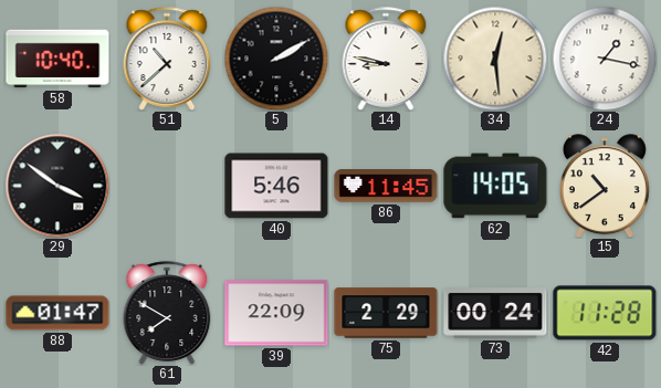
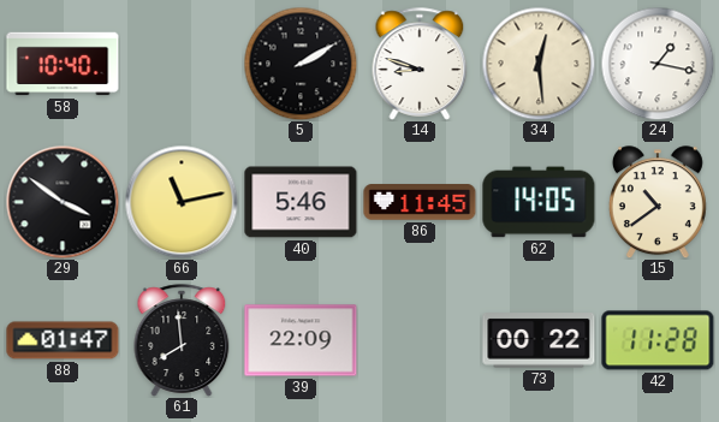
51: 10:38 -> none (167, 59)
14: 8:47 -> 8:48 (420, 64)
66: none -> 11:13 (182, 202)
61: 7:50 -> 7:59 (182, 340)
75: 2:29 -> none (386, 313)
73: 00:24 -> 00:22 (539, 340)
